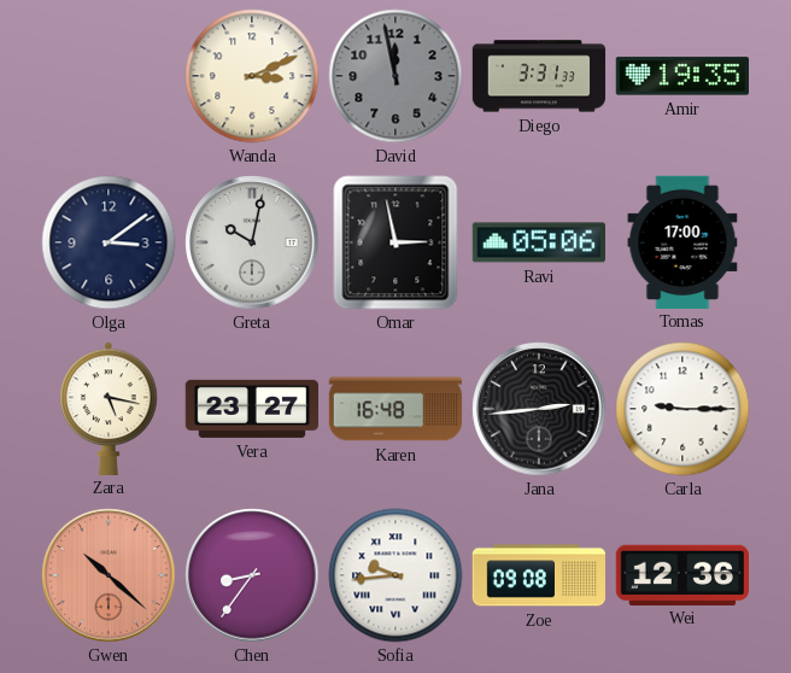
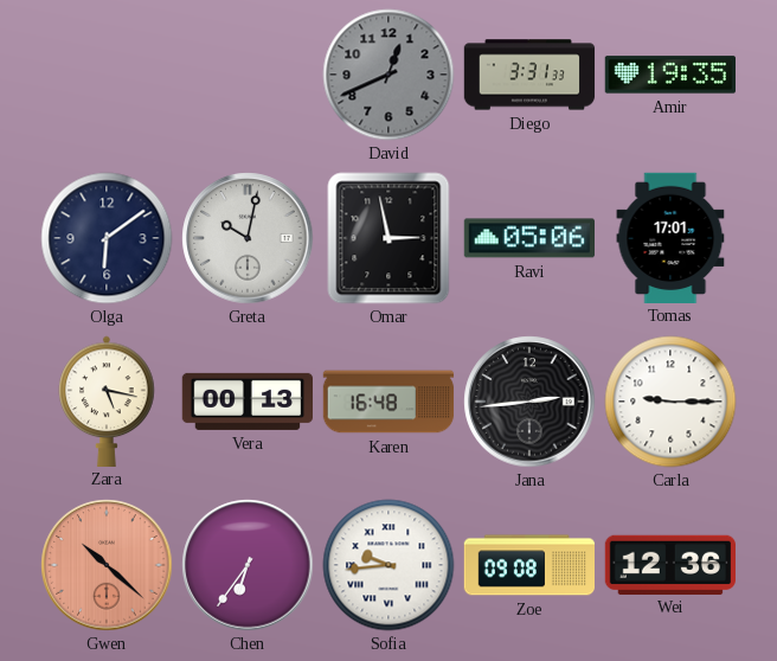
Wanda: 3:11 -> none (252, 76)
David: 11:58 -> 12:41 (389, 75)
Olga: 3:09 -> 6:09 (107, 238)
Tomas: 17:00 -> 17:01 (670, 237)
Vera: 23:27 -> 00:13 (246, 402)
Chen: 8:36 -> 6:36 (248, 565)
